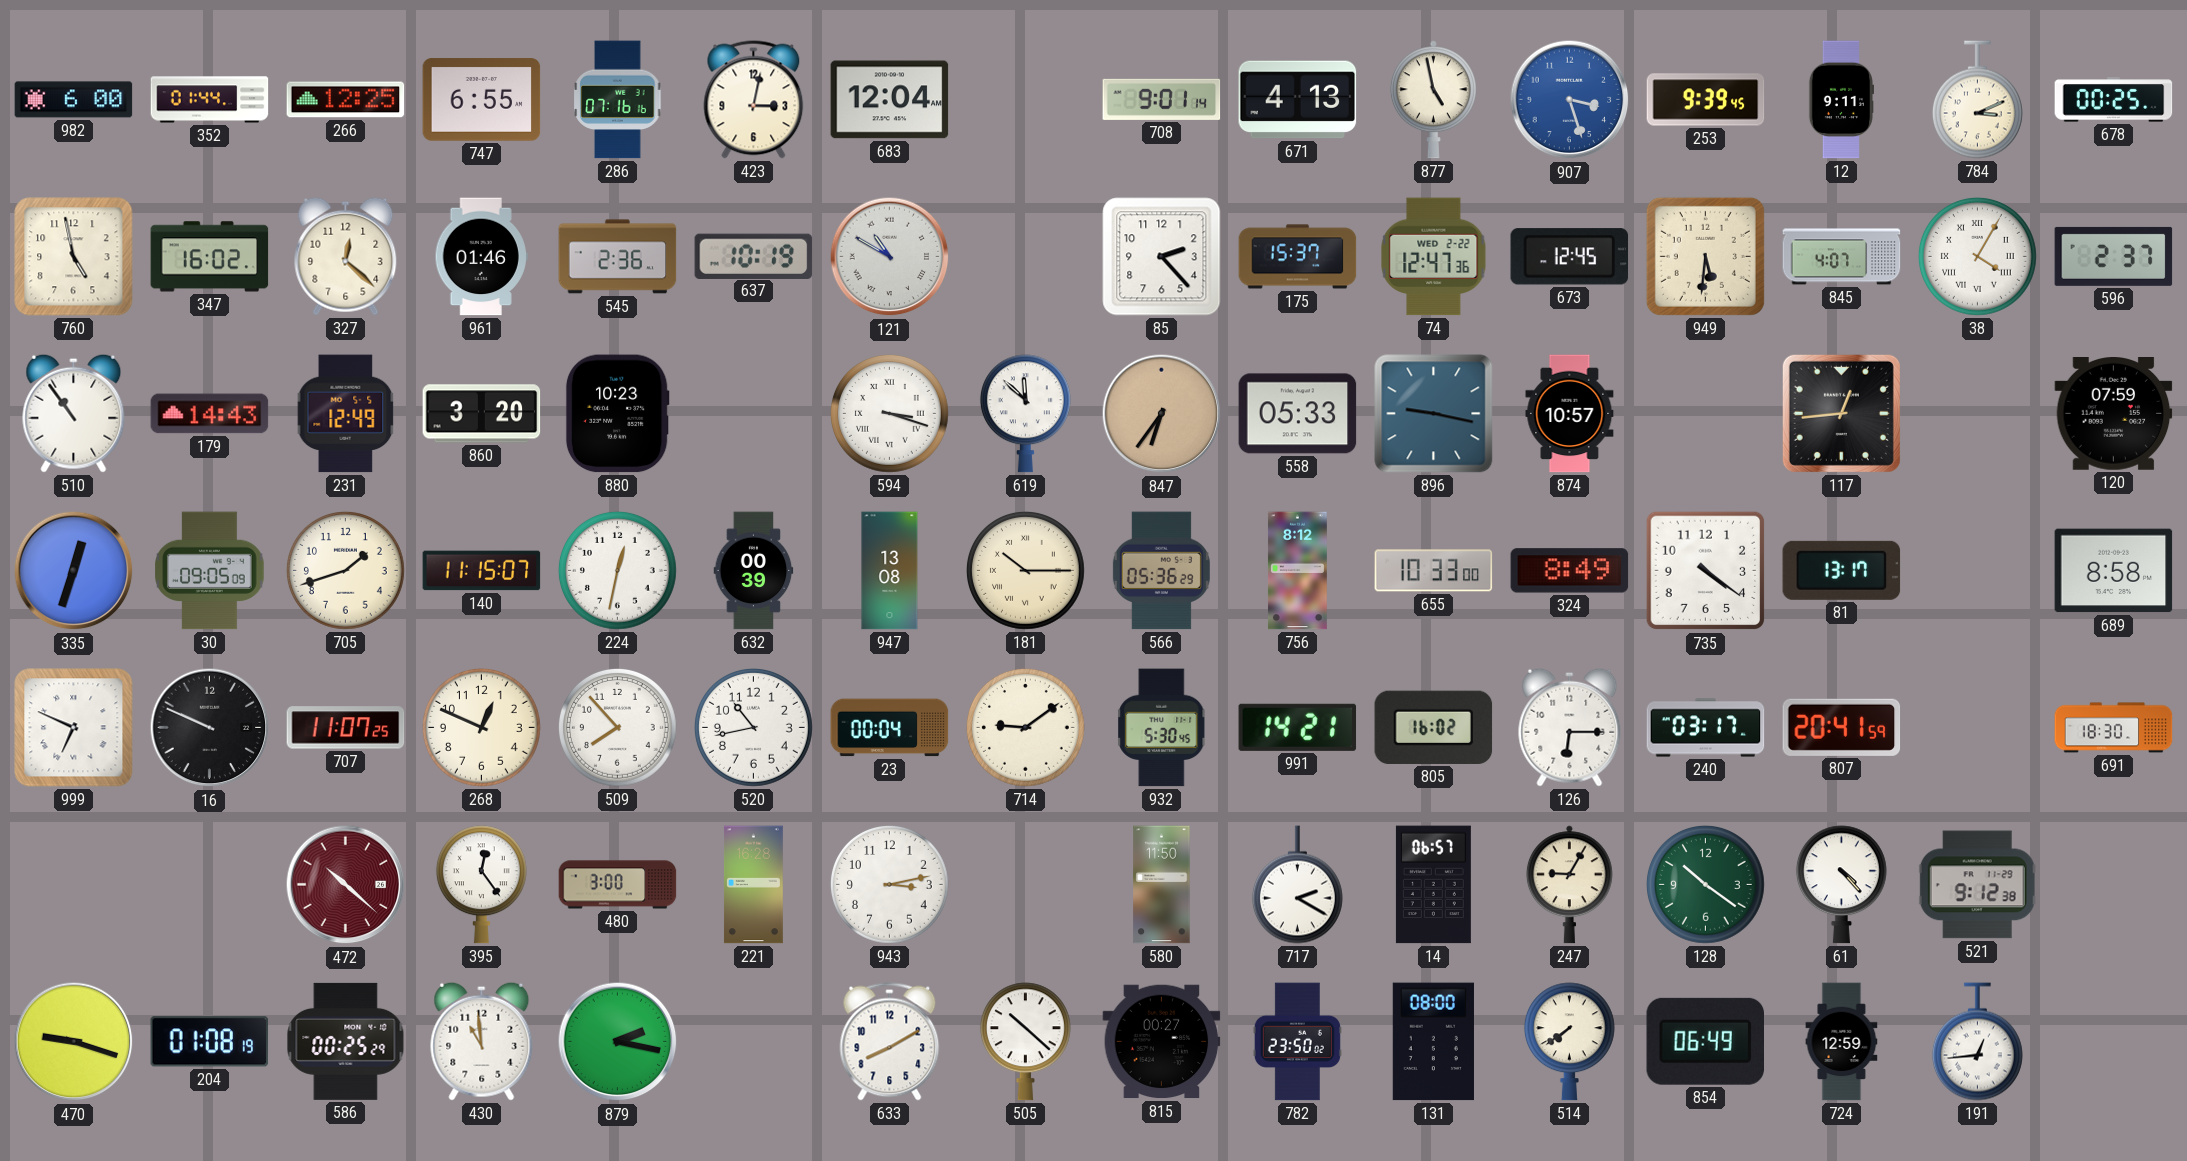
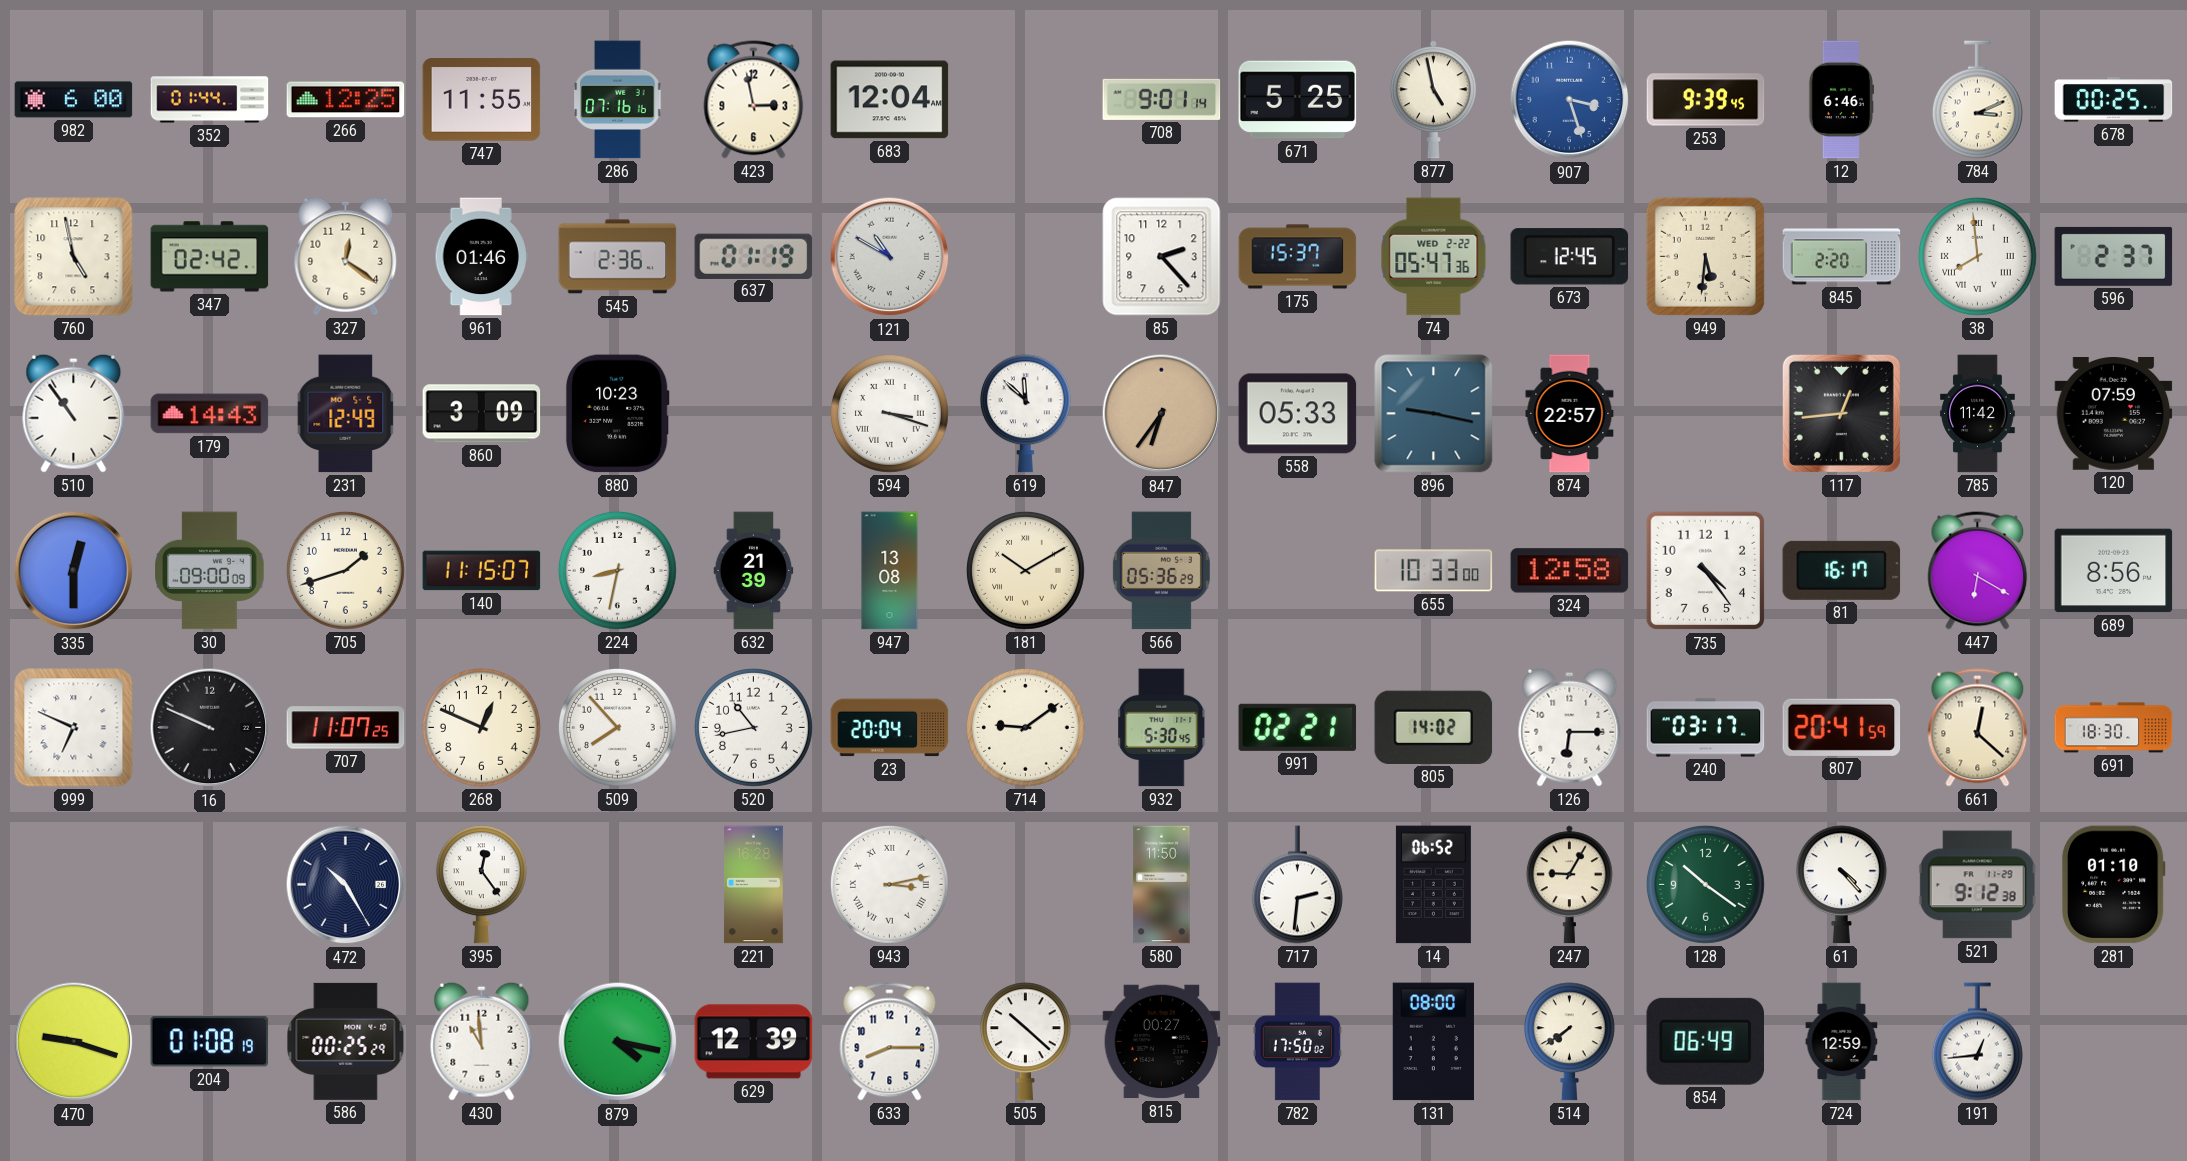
747: 6:55 -> 11:55 (482, 100)
423: 3:02 -> 2:58 (754, 100)
671: 4:13 -> 5:25 (1298, 100)
12: 9:11 -> 6:46 (1840, 100)
347: 16:02 -> 02:42 (210, 257)
327: 12:22 -> 12:21 (346, 256)
637: 10:19 -> 01:19 (754, 256)
74: 12:47 -> 05:47 (1434, 257)
845: 4:07 -> 2:20 (1842, 257)
38: 4:05 -> 7:59 (1977, 256)
860: 3:20 -> 3:09 (482, 414)
874: 10:57 -> 22:57 (1570, 414)
785: none -> 11:42 (1978, 414)
335: 12:33 -> 12:30 (74, 571)
30: 09:05 -> 09:00 (210, 571)
224: 12:32 -> 8:32 (617, 570)
632: 00:39 -> 21:39 (754, 571)
181: 10:15 -> 10:10 (1025, 570)
756: 8:12 -> none (1298, 571)
324: 8:49 -> 12:58 (1570, 571)
735: 4:21 -> 4:24 (1706, 571)
81: 13:17 -> 16:17 (1842, 570)
447: none -> 6:20 (1978, 571)
689: 8:58 -> 8:56 (2114, 571)
23: 00:04 -> 20:04 (890, 728)
991: 14:21 -> 02:21 (1298, 727)
805: 16:02 -> 14:02 (1434, 727)
661: none -> 12:22 (1978, 728)
472: 10:22 -> 10:25 (346, 885)
472 dial: burgundy -> navy (346, 885)
480: 3:00 -> none (618, 885)
943 numerals: Arabic -> Roman (889, 884)
717: 2:20 -> 2:31 (1297, 885)
14: 06:57 -> 06:52 (1433, 885)
281: none -> 01:10 (2113, 885)
879: 2:17 -> 4:17 (618, 1042)
629: none -> 12:39 (754, 1042)
633: 8:10 -> 8:15 (890, 1042)
782: 23:50 -> 17:50 (1297, 1042)
